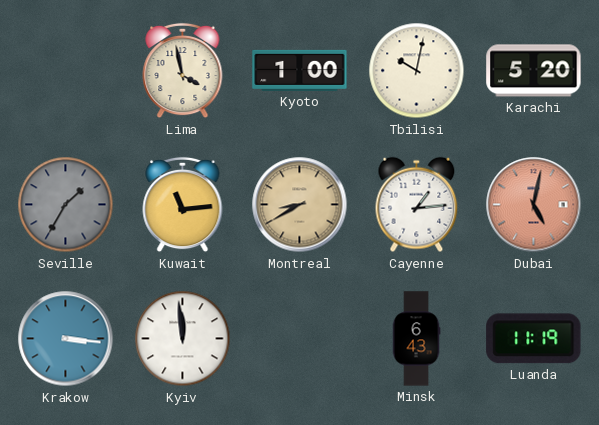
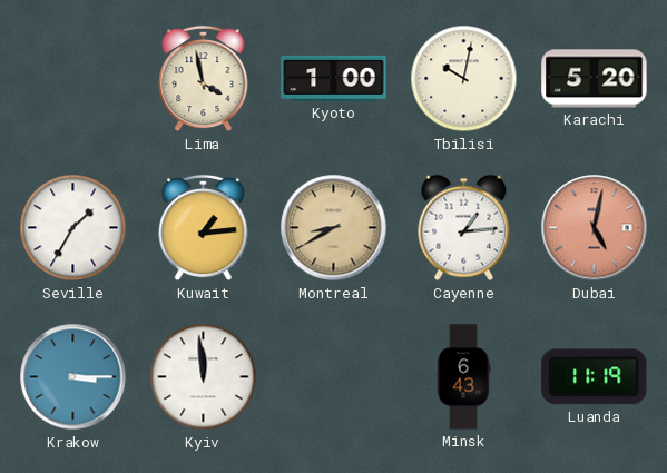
Seville dial: grey -> white (73, 228)
Kuwait: 11:14 -> 1:14 (204, 228)
Krakow: 3:16 -> 3:15 (73, 377)
